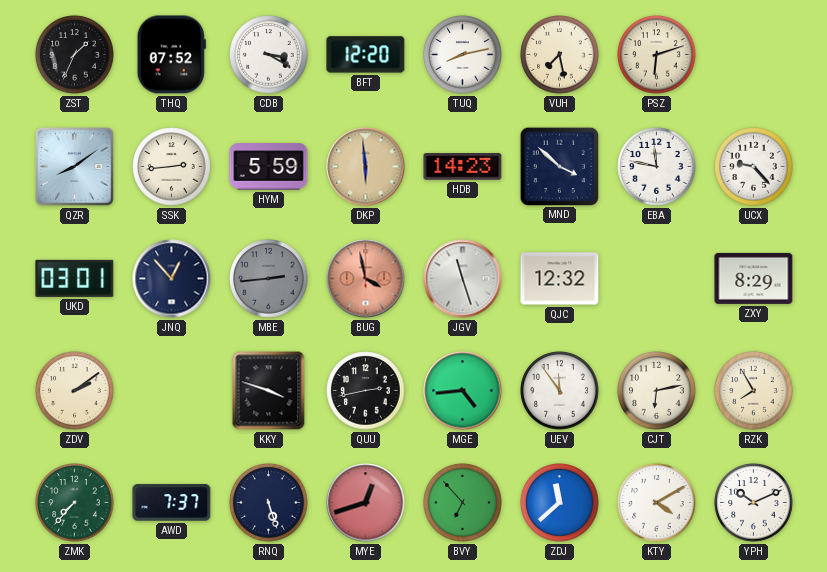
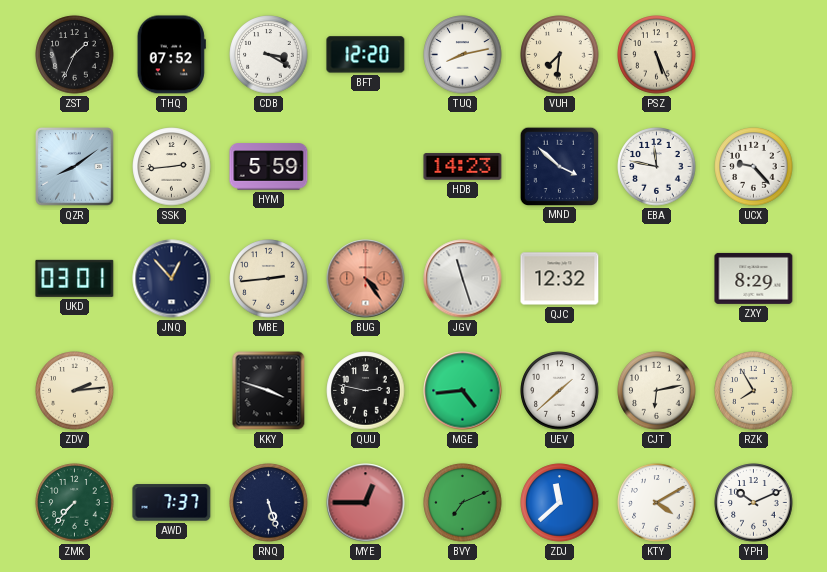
VUH: 7:28 -> 7:31 (560, 55)
PSZ: 6:12 -> 5:26 (657, 55)
DKP: 5:59 -> none (366, 167)
MBE dial: grey -> cream (269, 279)
BUG: 3:58 -> 4:24 (366, 279)
ZDV: 2:09 -> 2:14 (75, 391)
QUU: 2:43 -> 2:47 (366, 391)
UEV: 11:54 -> 1:38 (560, 391)
MYE: 12:42 -> 12:45 (366, 503)
BVY: 6:53 -> 7:11 (463, 503)
